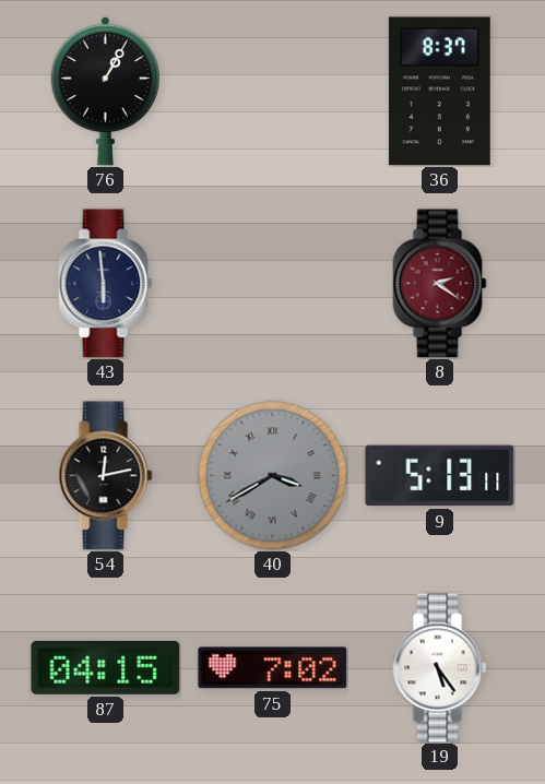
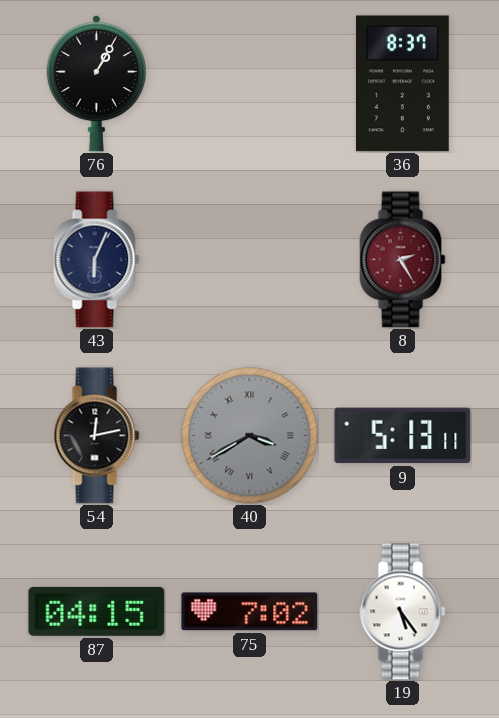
43: 5:59 -> 6:04 (97, 260)
8: 2:21 -> 2:25 (403, 260)
